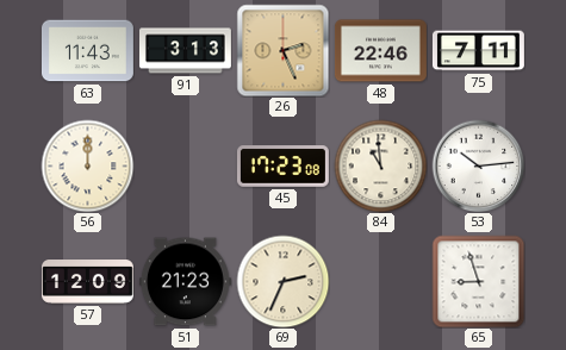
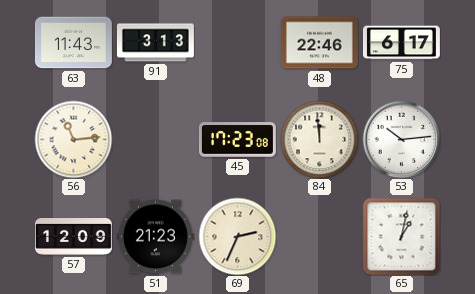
26: 2:26 -> none (282, 50)
75: 7:11 -> 6:17 (401, 43)
56: 12:00 -> 11:14 (73, 139)
84: 10:59 -> 11:59 (319, 139)
65: 8:57 -> 1:02 (401, 236)
